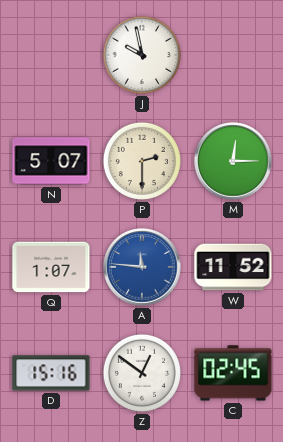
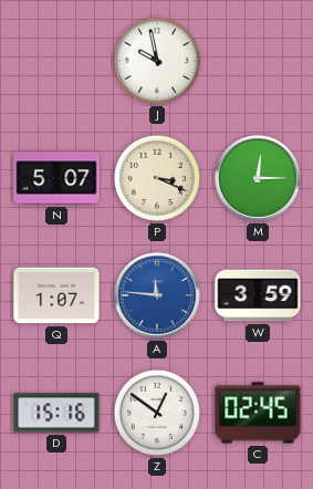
P: 2:30 -> 3:19 (157, 178)
W: 11:52 -> 3:59 (258, 295)
